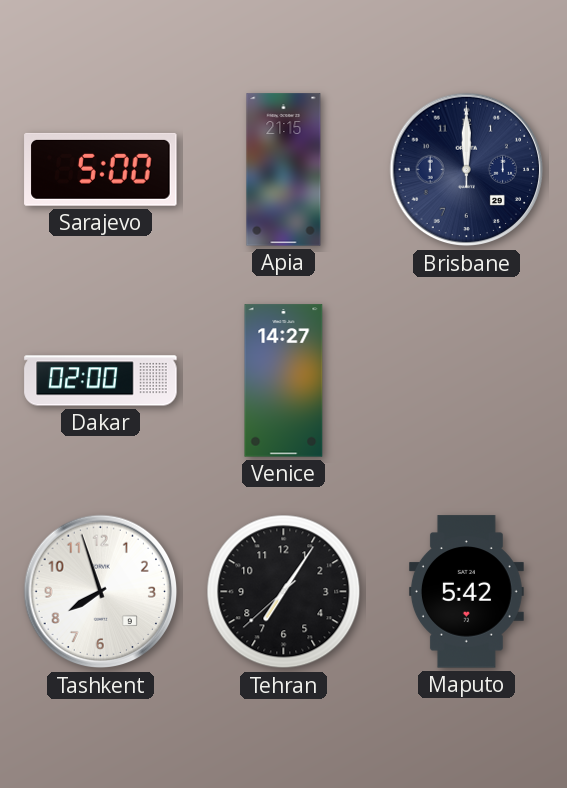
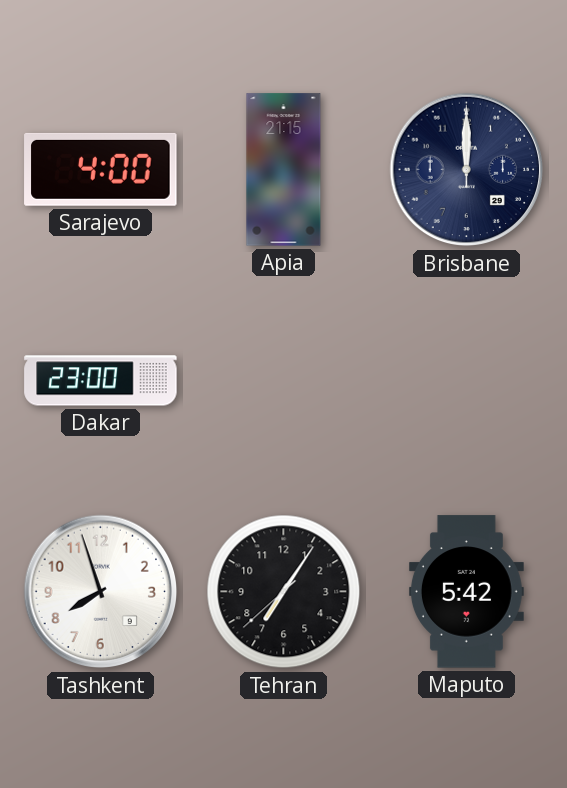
Sarajevo: 5:00 -> 4:00 (101, 169)
Dakar: 02:00 -> 23:00 (101, 381)
Venice: 14:27 -> none (284, 381)
